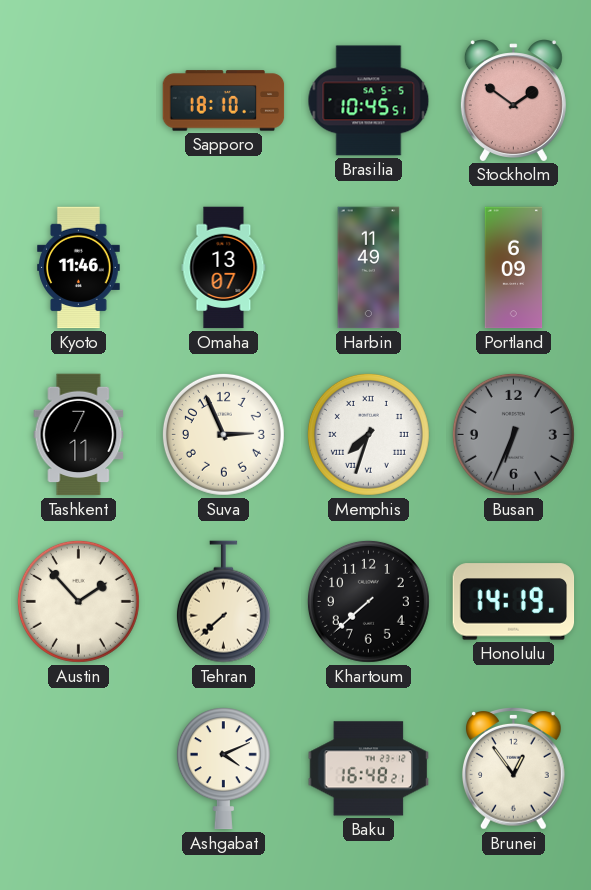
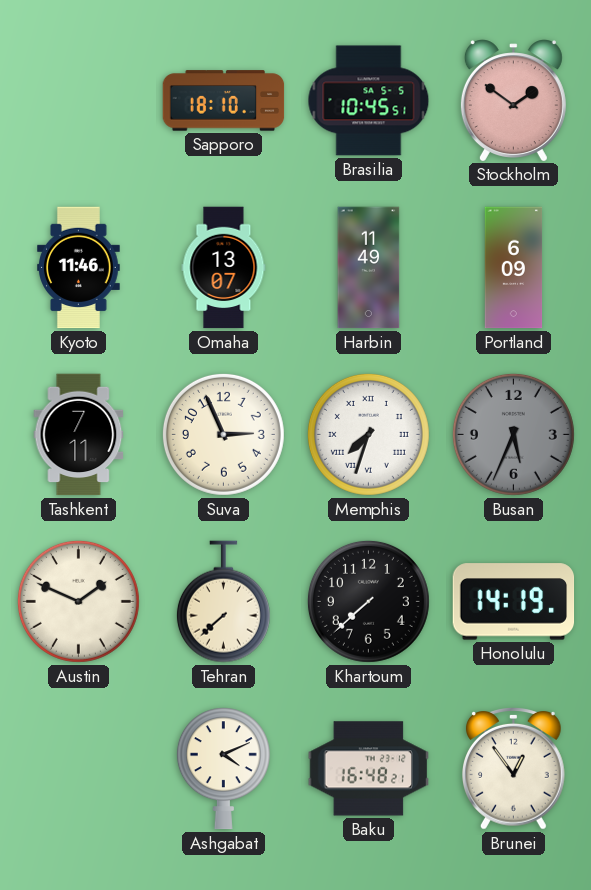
Busan: 6:34 -> 5:34 (513, 434)
Austin: 1:53 -> 1:49 (78, 601)
